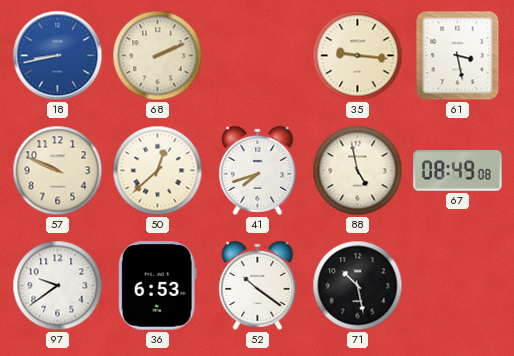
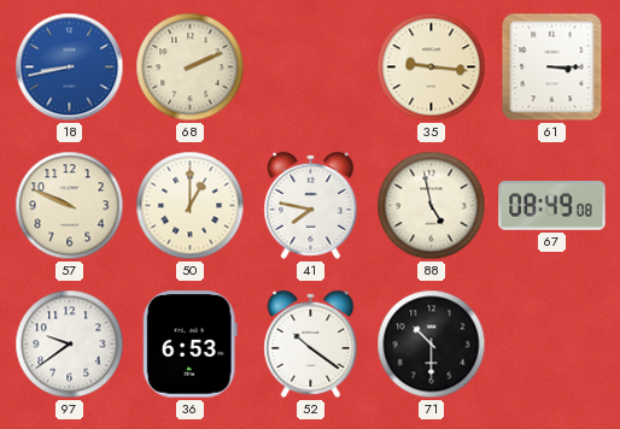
61: 3:28 -> 3:15 (552, 67)
50: 12:38 -> 1:00 (191, 206)
41: 7:42 -> 7:47 (311, 205)
71: 10:28 -> 10:30 (432, 345)
